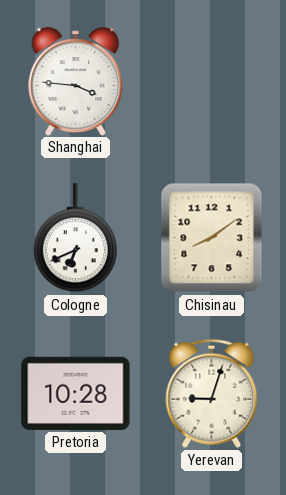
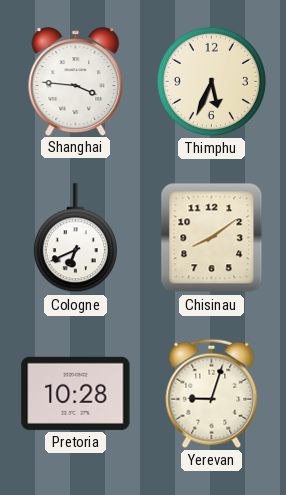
Thimphu: none -> 5:34 (211, 81)
